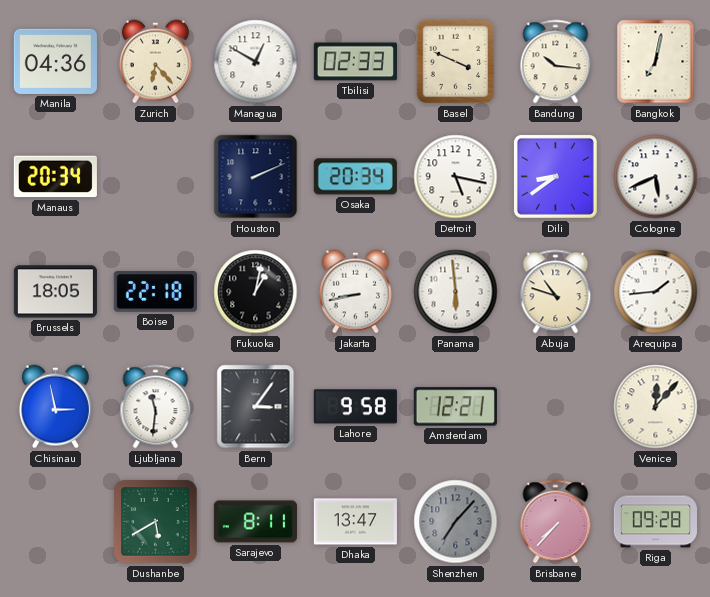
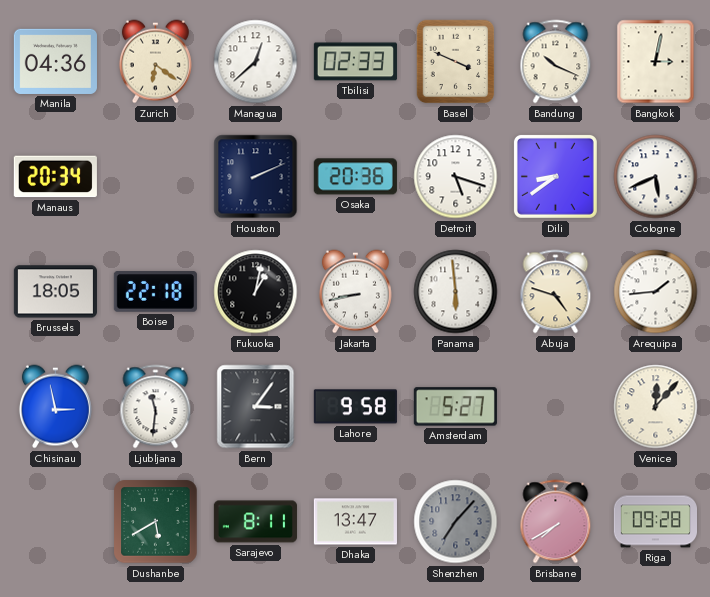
Zurich: 6:23 -> 6:21 (155, 62)
Managua: 12:50 -> 12:38 (256, 62)
Bandung: 10:16 -> 10:19 (556, 62)
Bangkok: 7:02 -> 3:02 (656, 62)
Osaka: 20:34 -> 20:36 (355, 177)
Detroit: 5:17 -> 5:18 (456, 177)
Abuja: 10:48 -> 4:48 (556, 292)
Amsterdam: 12:21 -> 5:27 (455, 407)
Brisbane: 7:37 -> 7:40 (556, 522)
